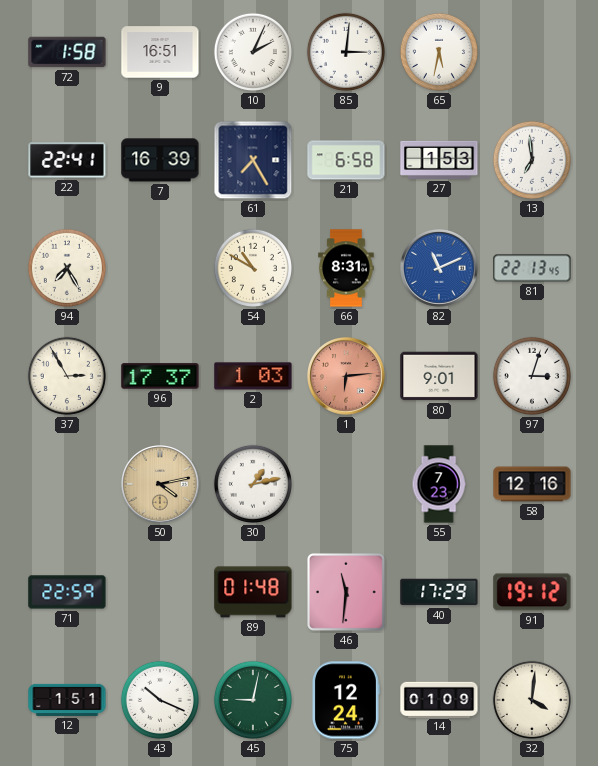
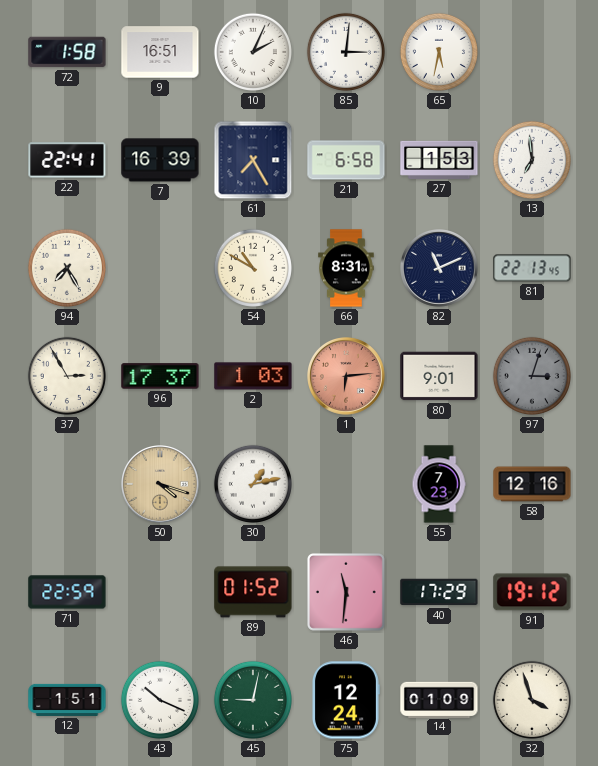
82 dial: blue -> navy (440, 269)
97 dial: white -> grey (532, 376)
50: 4:13 -> 4:18 (161, 485)
89: 01:48 -> 01:52 (253, 592)
32: 4:01 -> 3:57 (532, 700)
